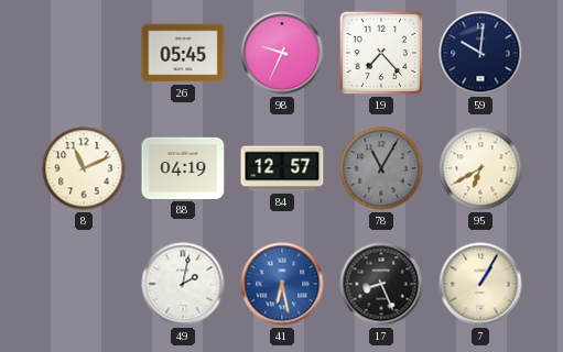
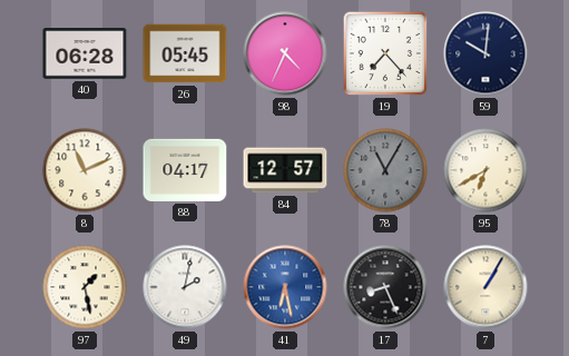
40: none -> 06:28 (85, 53)
98: 9:34 -> 4:34 (285, 53)
88: 04:19 -> 04:17 (185, 170)
97: none -> 1:28 (85, 287)
